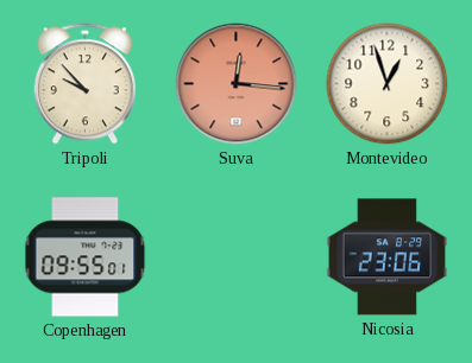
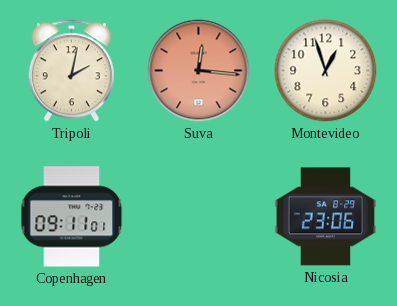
Tripoli: 9:53 -> 2:02 (71, 71)
Copenhagen: 09:55 -> 09:11 (72, 217)
